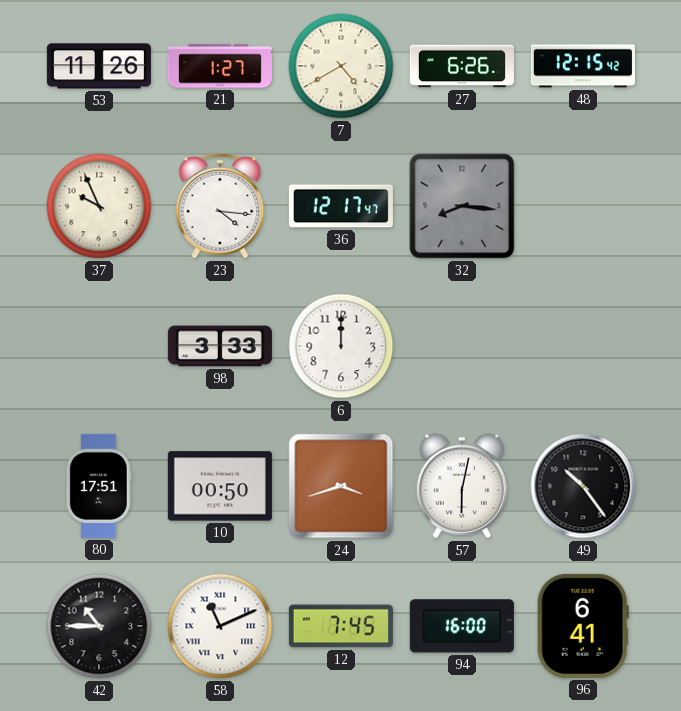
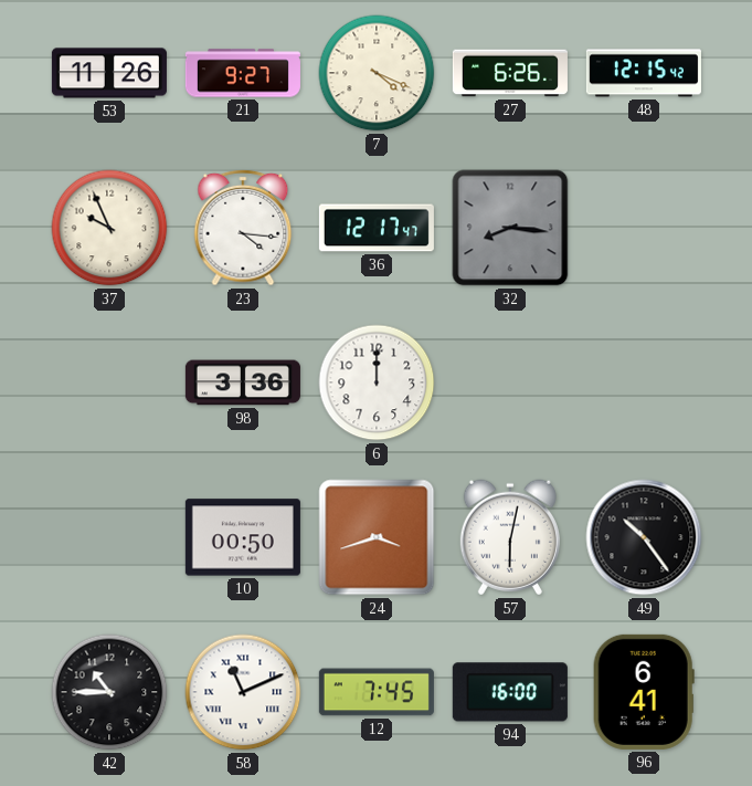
21: 1:27 -> 9:27 (243, 73)
7: 4:40 -> 4:19 (377, 73)
98: 3:33 -> 3:36 (243, 382)
80: 17:51 -> none (99, 486)
